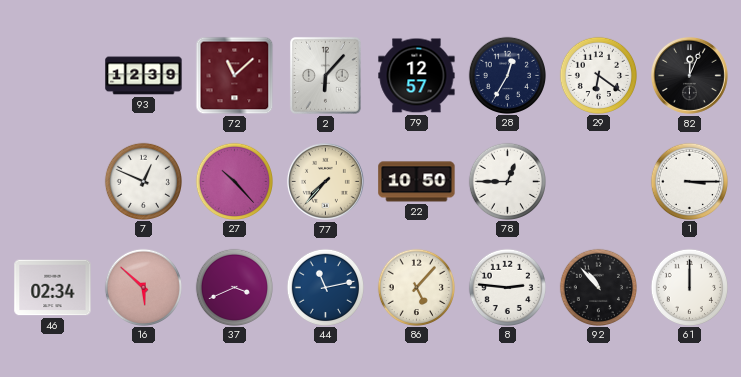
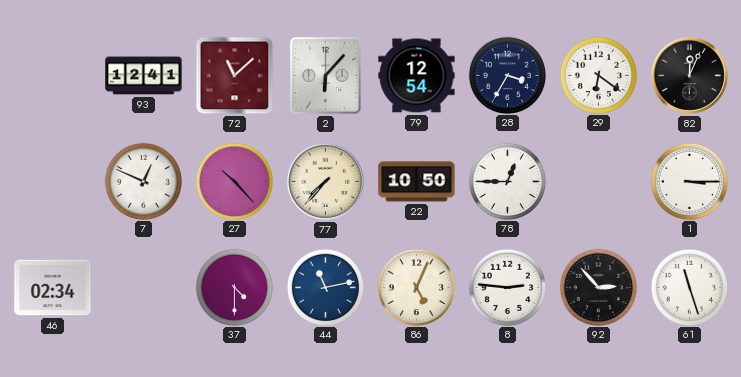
93: 12:39 -> 12:41 (144, 76)
79: 12:57 -> 12:54 (417, 76)
28: 12:35 -> 3:35 (507, 75)
16: 5:52 -> none (143, 287)
37: 3:41 -> 4:30 (234, 287)
86: 5:07 -> 5:04 (416, 287)
92: 10:53 -> 2:53 (598, 287)
61: 12:00 -> 11:27 (689, 287)
